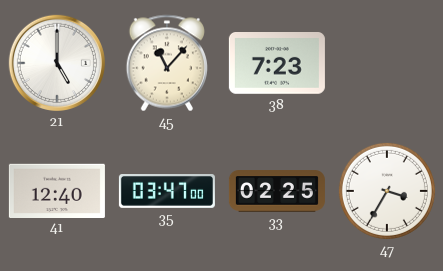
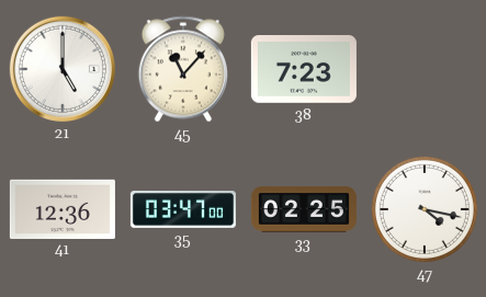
41: 12:40 -> 12:36 (63, 208)
47: 3:35 -> 4:17 (425, 209)
